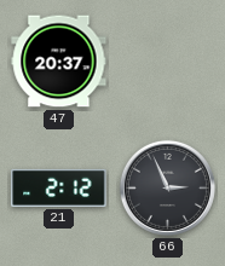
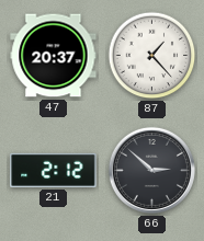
87: none -> 1:23 (152, 56)
66: 2:56 -> 2:52 (151, 170)
